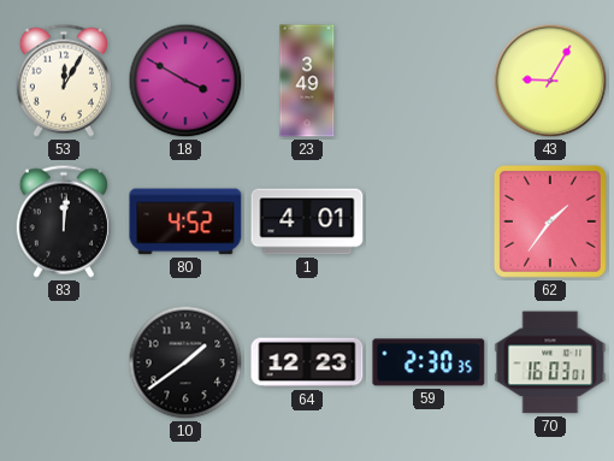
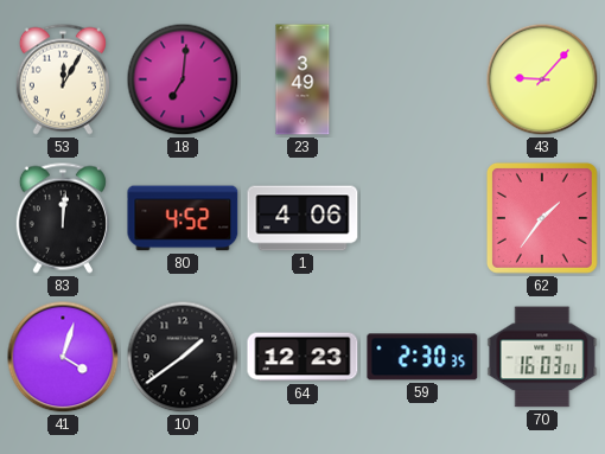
18: 3:50 -> 7:01 (183, 79)
43: 9:05 -> 9:07 (542, 79)
1: 4:01 -> 4:06 (302, 218)
41: none -> 4:03 (63, 357)
